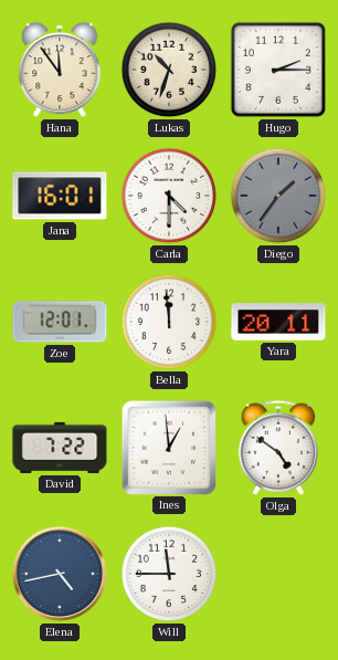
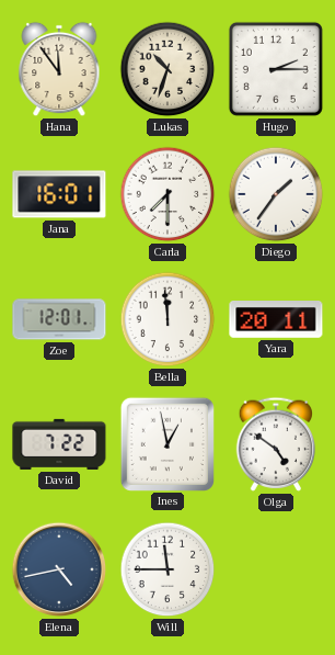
Carla: 4:30 -> 7:30 (168, 194)
Diego dial: grey -> white (276, 194)
Ines: 12:59 -> 12:58 (168, 443)
